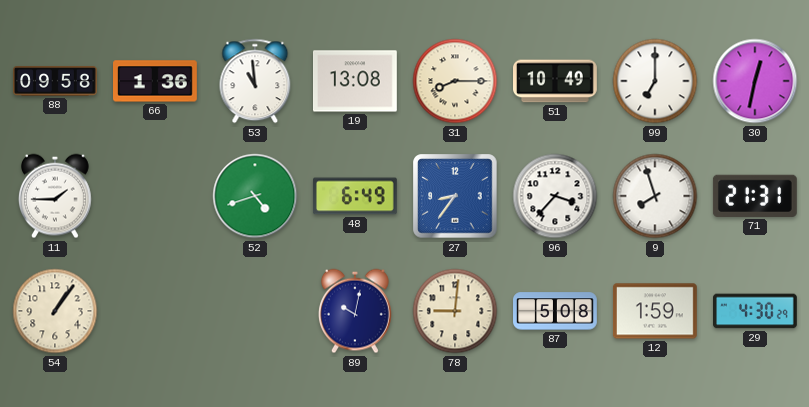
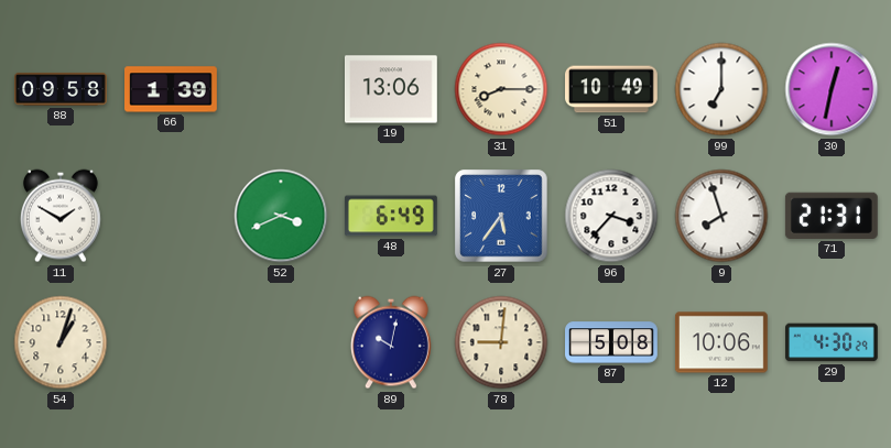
66: 1:36 -> 1:39 (172, 89)
53: 10:59 -> none (255, 81)
19: 13:08 -> 13:06 (392, 89)
11: 1:45 -> 1:50 (61, 216)
52: 4:42 -> 3:41 (281, 216)
27: 8:36 -> 5:36 (501, 216)
54: 1:06 -> 1:03 (61, 342)
12: 1:59 -> 10:06 (721, 342)
